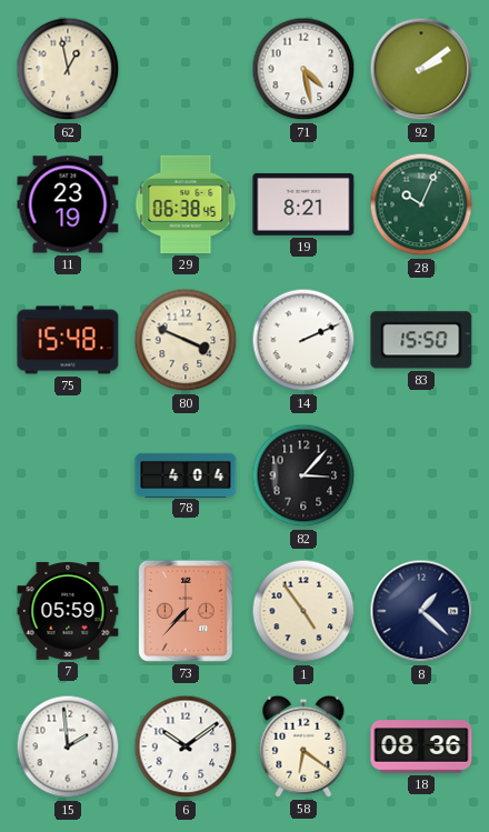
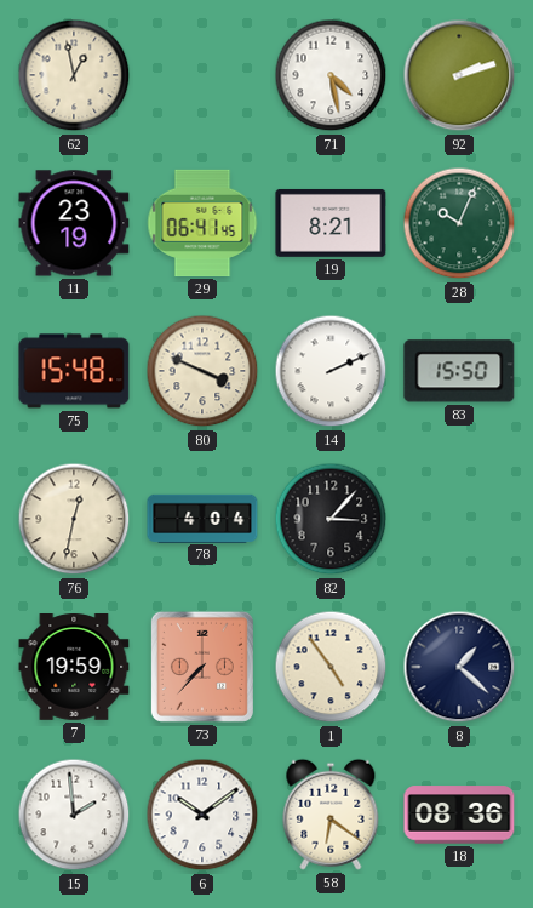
92: 2:09 -> 2:12 (459, 75)
29: 06:38 -> 06:41 (202, 223)
76: none -> 12:32 (74, 519)
7: 05:59 -> 19:59 (74, 668)
